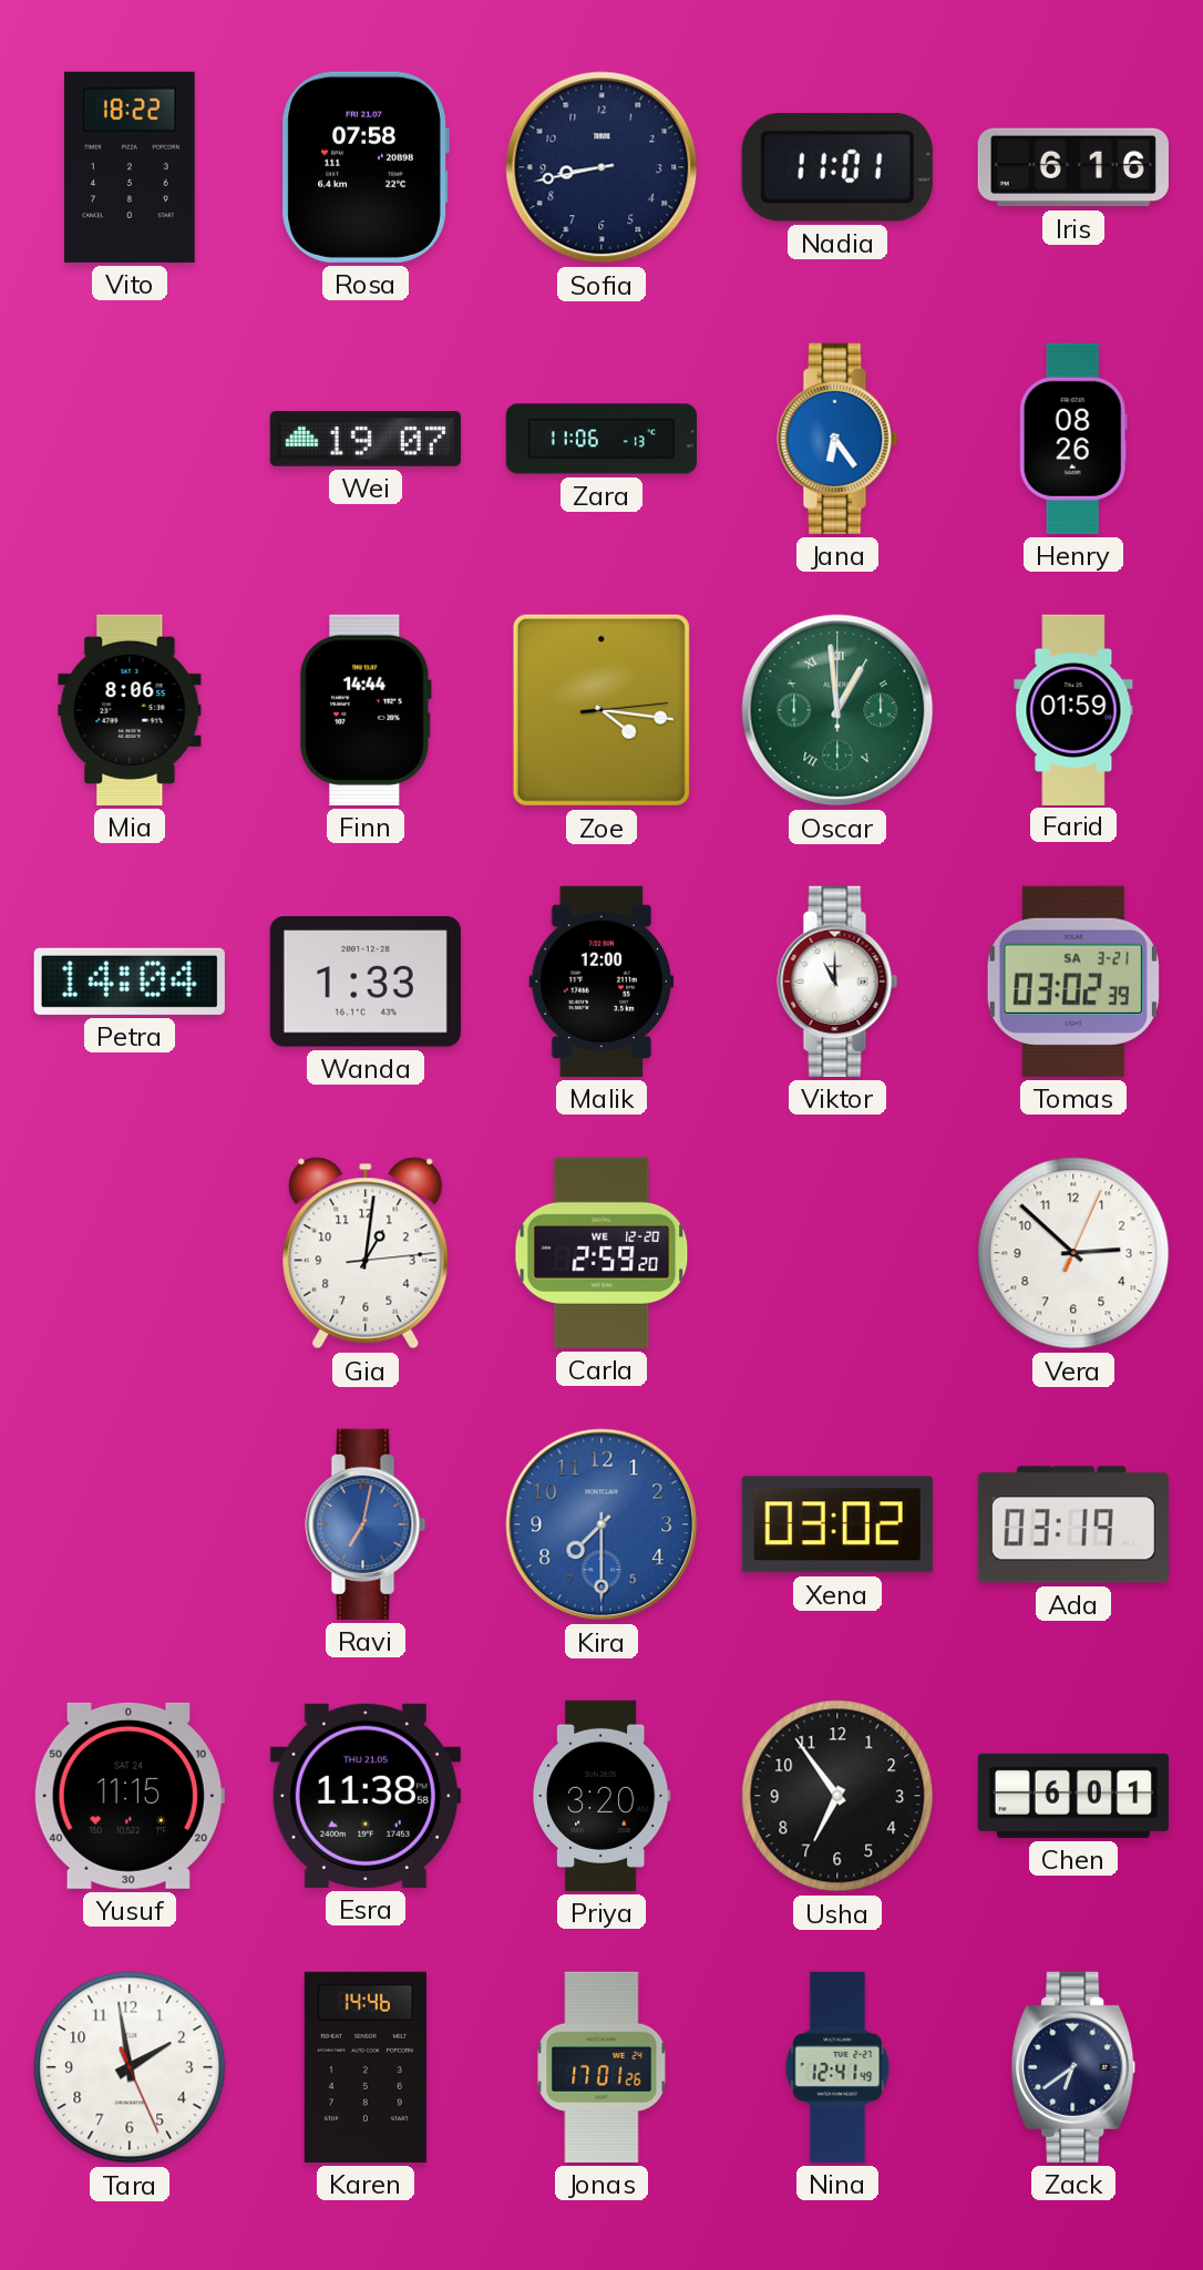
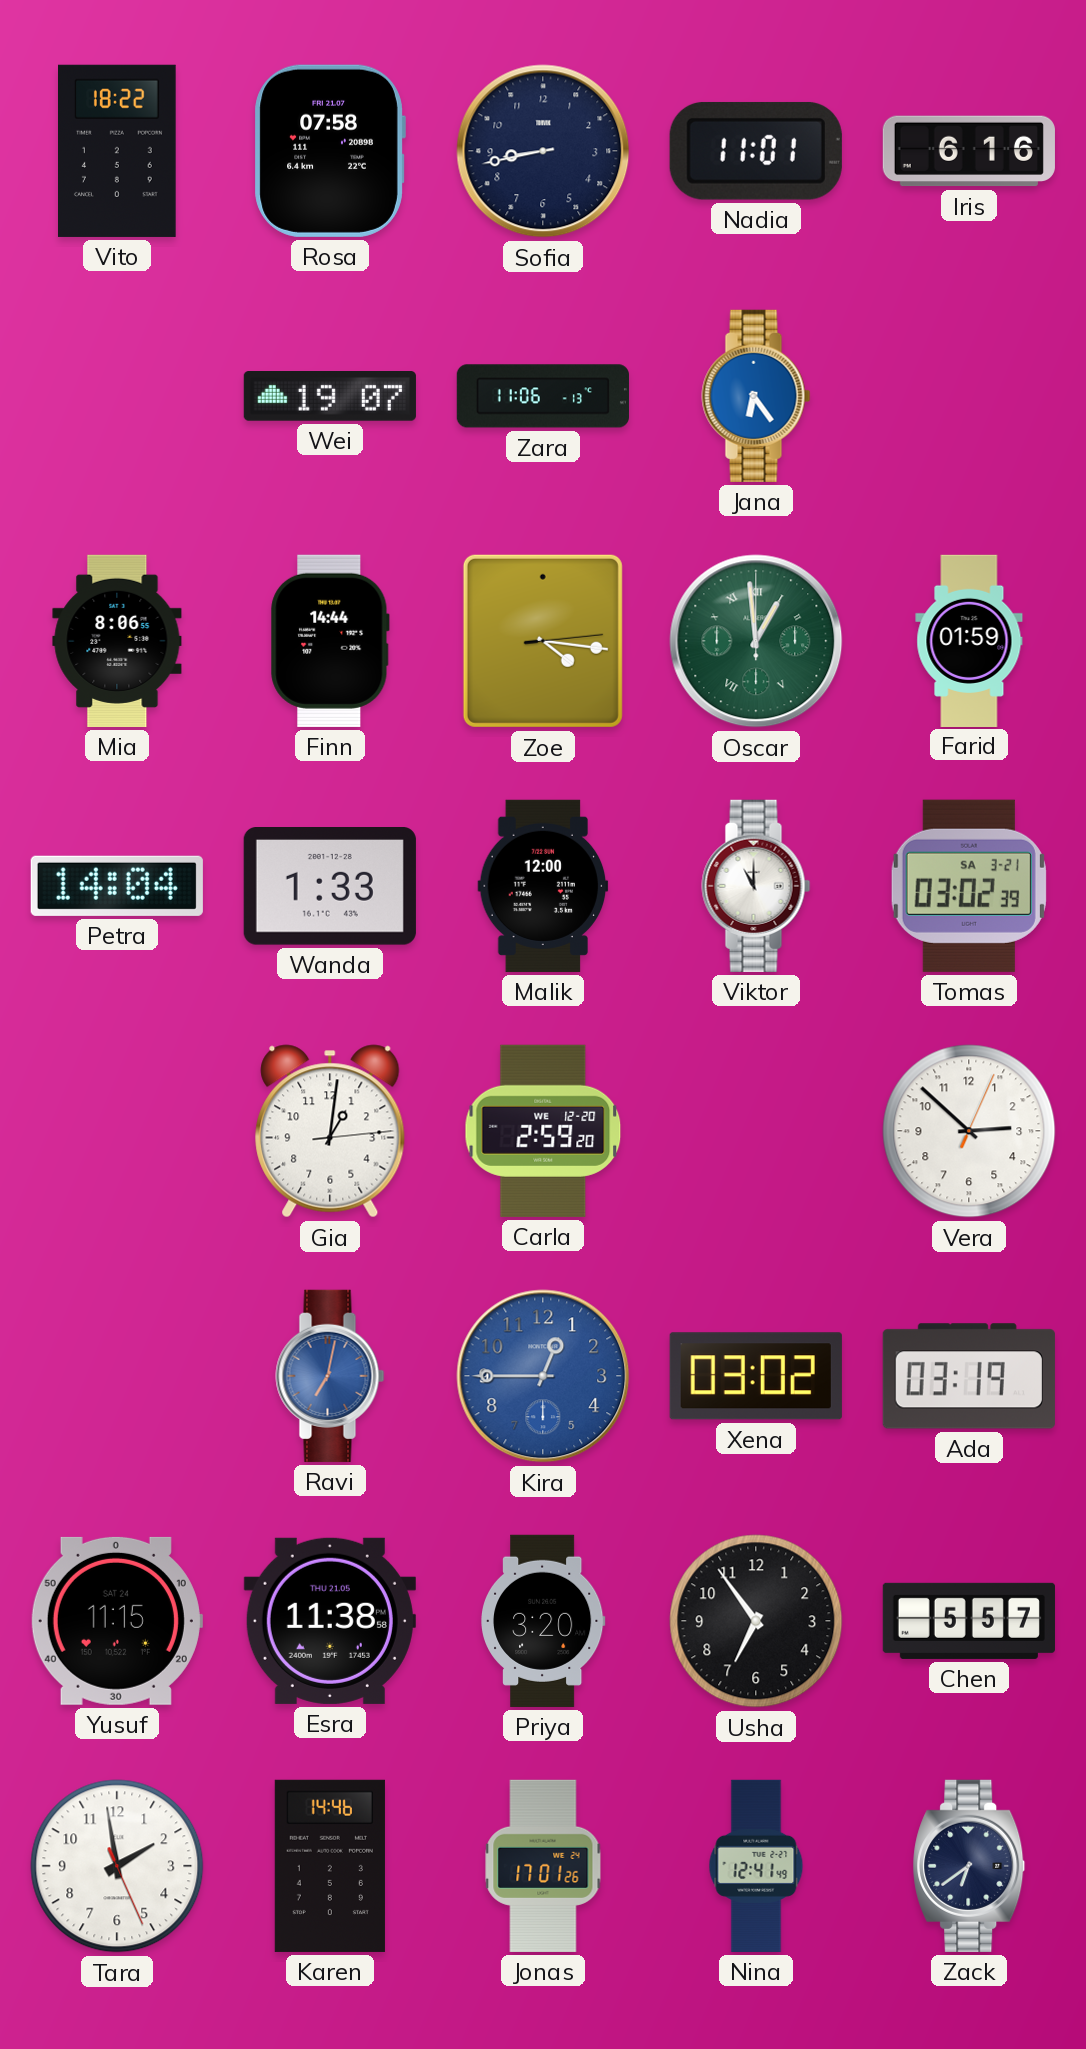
Henry: 08:26 -> none (1073, 439)
Kira: 7:30 -> 12:45 (543, 1376)
Chen: 6:01 -> 5:57 (969, 1621)
